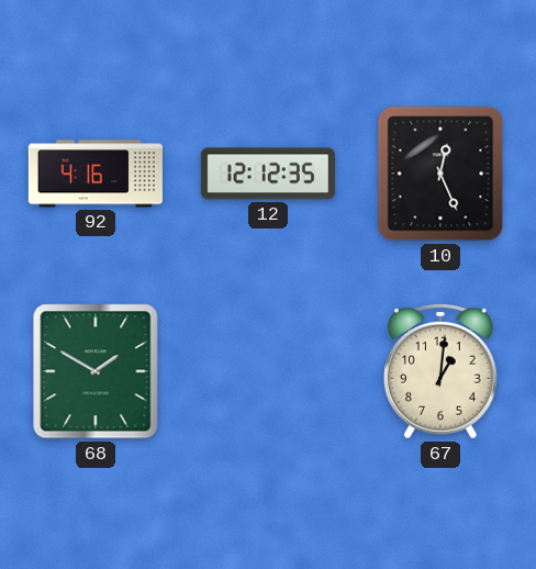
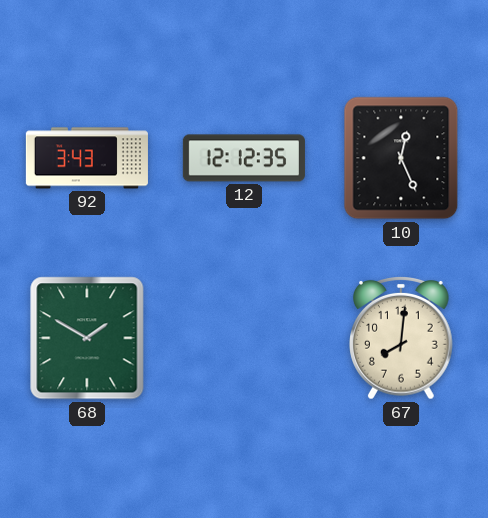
92: 4:16 -> 3:43 (87, 158)
67: 1:01 -> 8:01 (402, 339)
